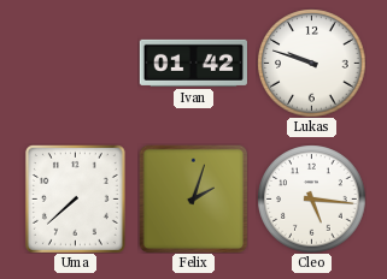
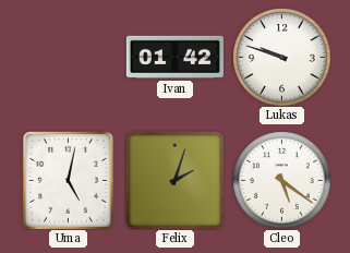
Uma: 7:38 -> 5:02 (68, 180)
Cleo: 5:16 -> 5:21 (281, 180)
